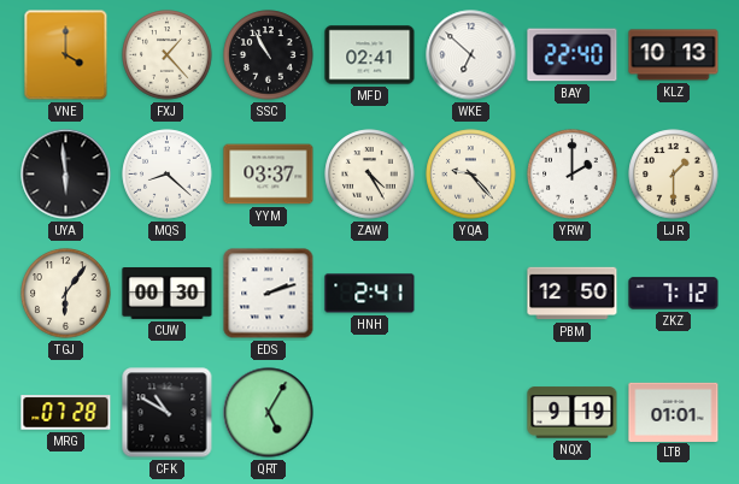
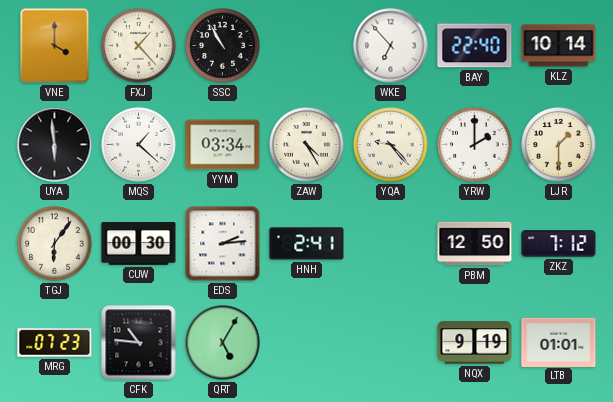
MFD: 02:41 -> none (370, 55)
WKE: 6:52 -> 6:53 (391, 46)
KLZ: 10:13 -> 10:14 (559, 46)
MQS: 8:22 -> 1:22 (139, 145)
YYM: 03:37 -> 03:34 (223, 145)
EDS: 2:12 -> 2:14 (223, 244)
MRG: 07:28 -> 07:23 (55, 343)
CFK: 10:50 -> 10:46 (139, 343)
